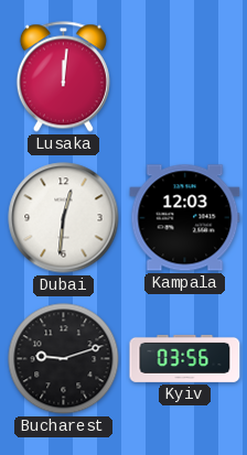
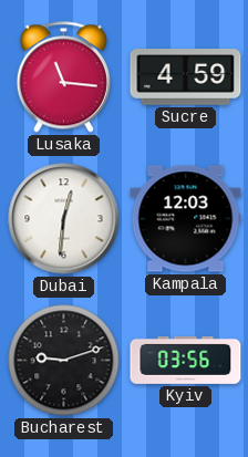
Lusaka: 12:01 -> 11:16 (63, 77)
Sucre: none -> 4:59 (186, 77)
